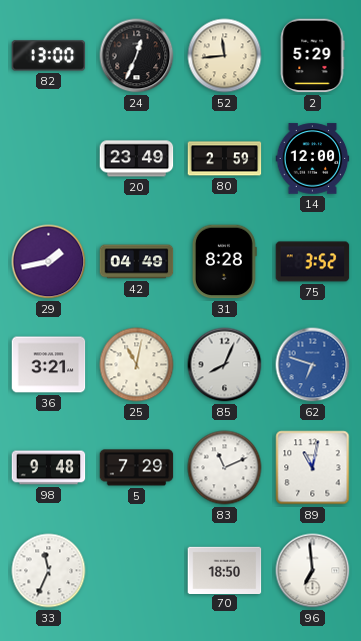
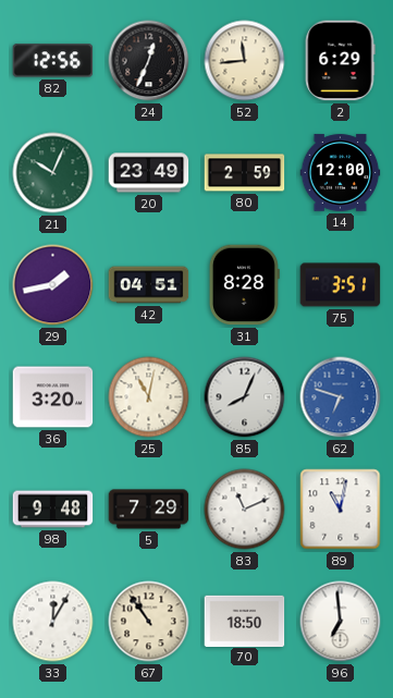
82: 13:00 -> 12:56 (53, 61)
2: 5:29 -> 6:29 (340, 61)
21: none -> 10:04 (53, 173)
42: 04:49 -> 04:51 (149, 285)
75: 3:52 -> 3:51 (341, 285)
36: 3:21 -> 3:20 (53, 397)
33: 11:34 -> 12:05 (53, 622)
67: none -> 10:54 (149, 622)
